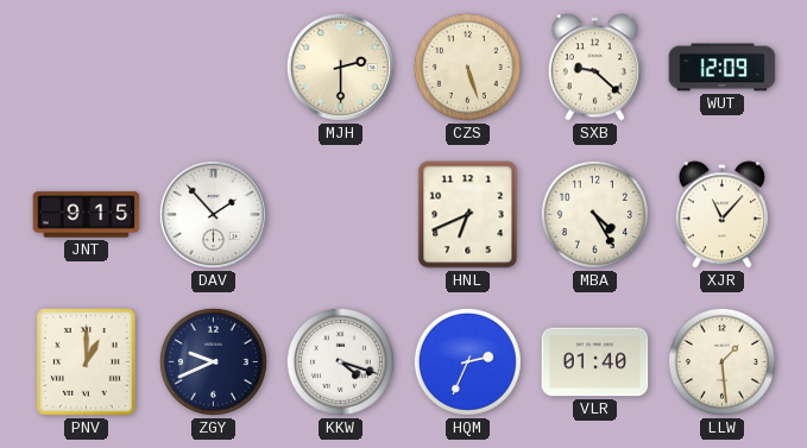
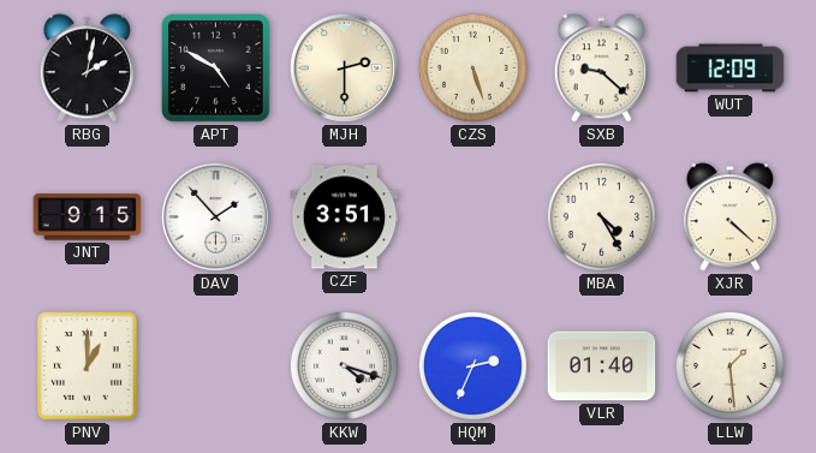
RBG: none -> 2:02 (87, 68)
APT: none -> 4:50 (216, 68)
CZF: none -> 3:51 (345, 217)
HNL: 6:41 -> none (468, 215)
XJR: 11:07 -> 4:22 (729, 217)
ZGY: 9:41 -> none (213, 361)
